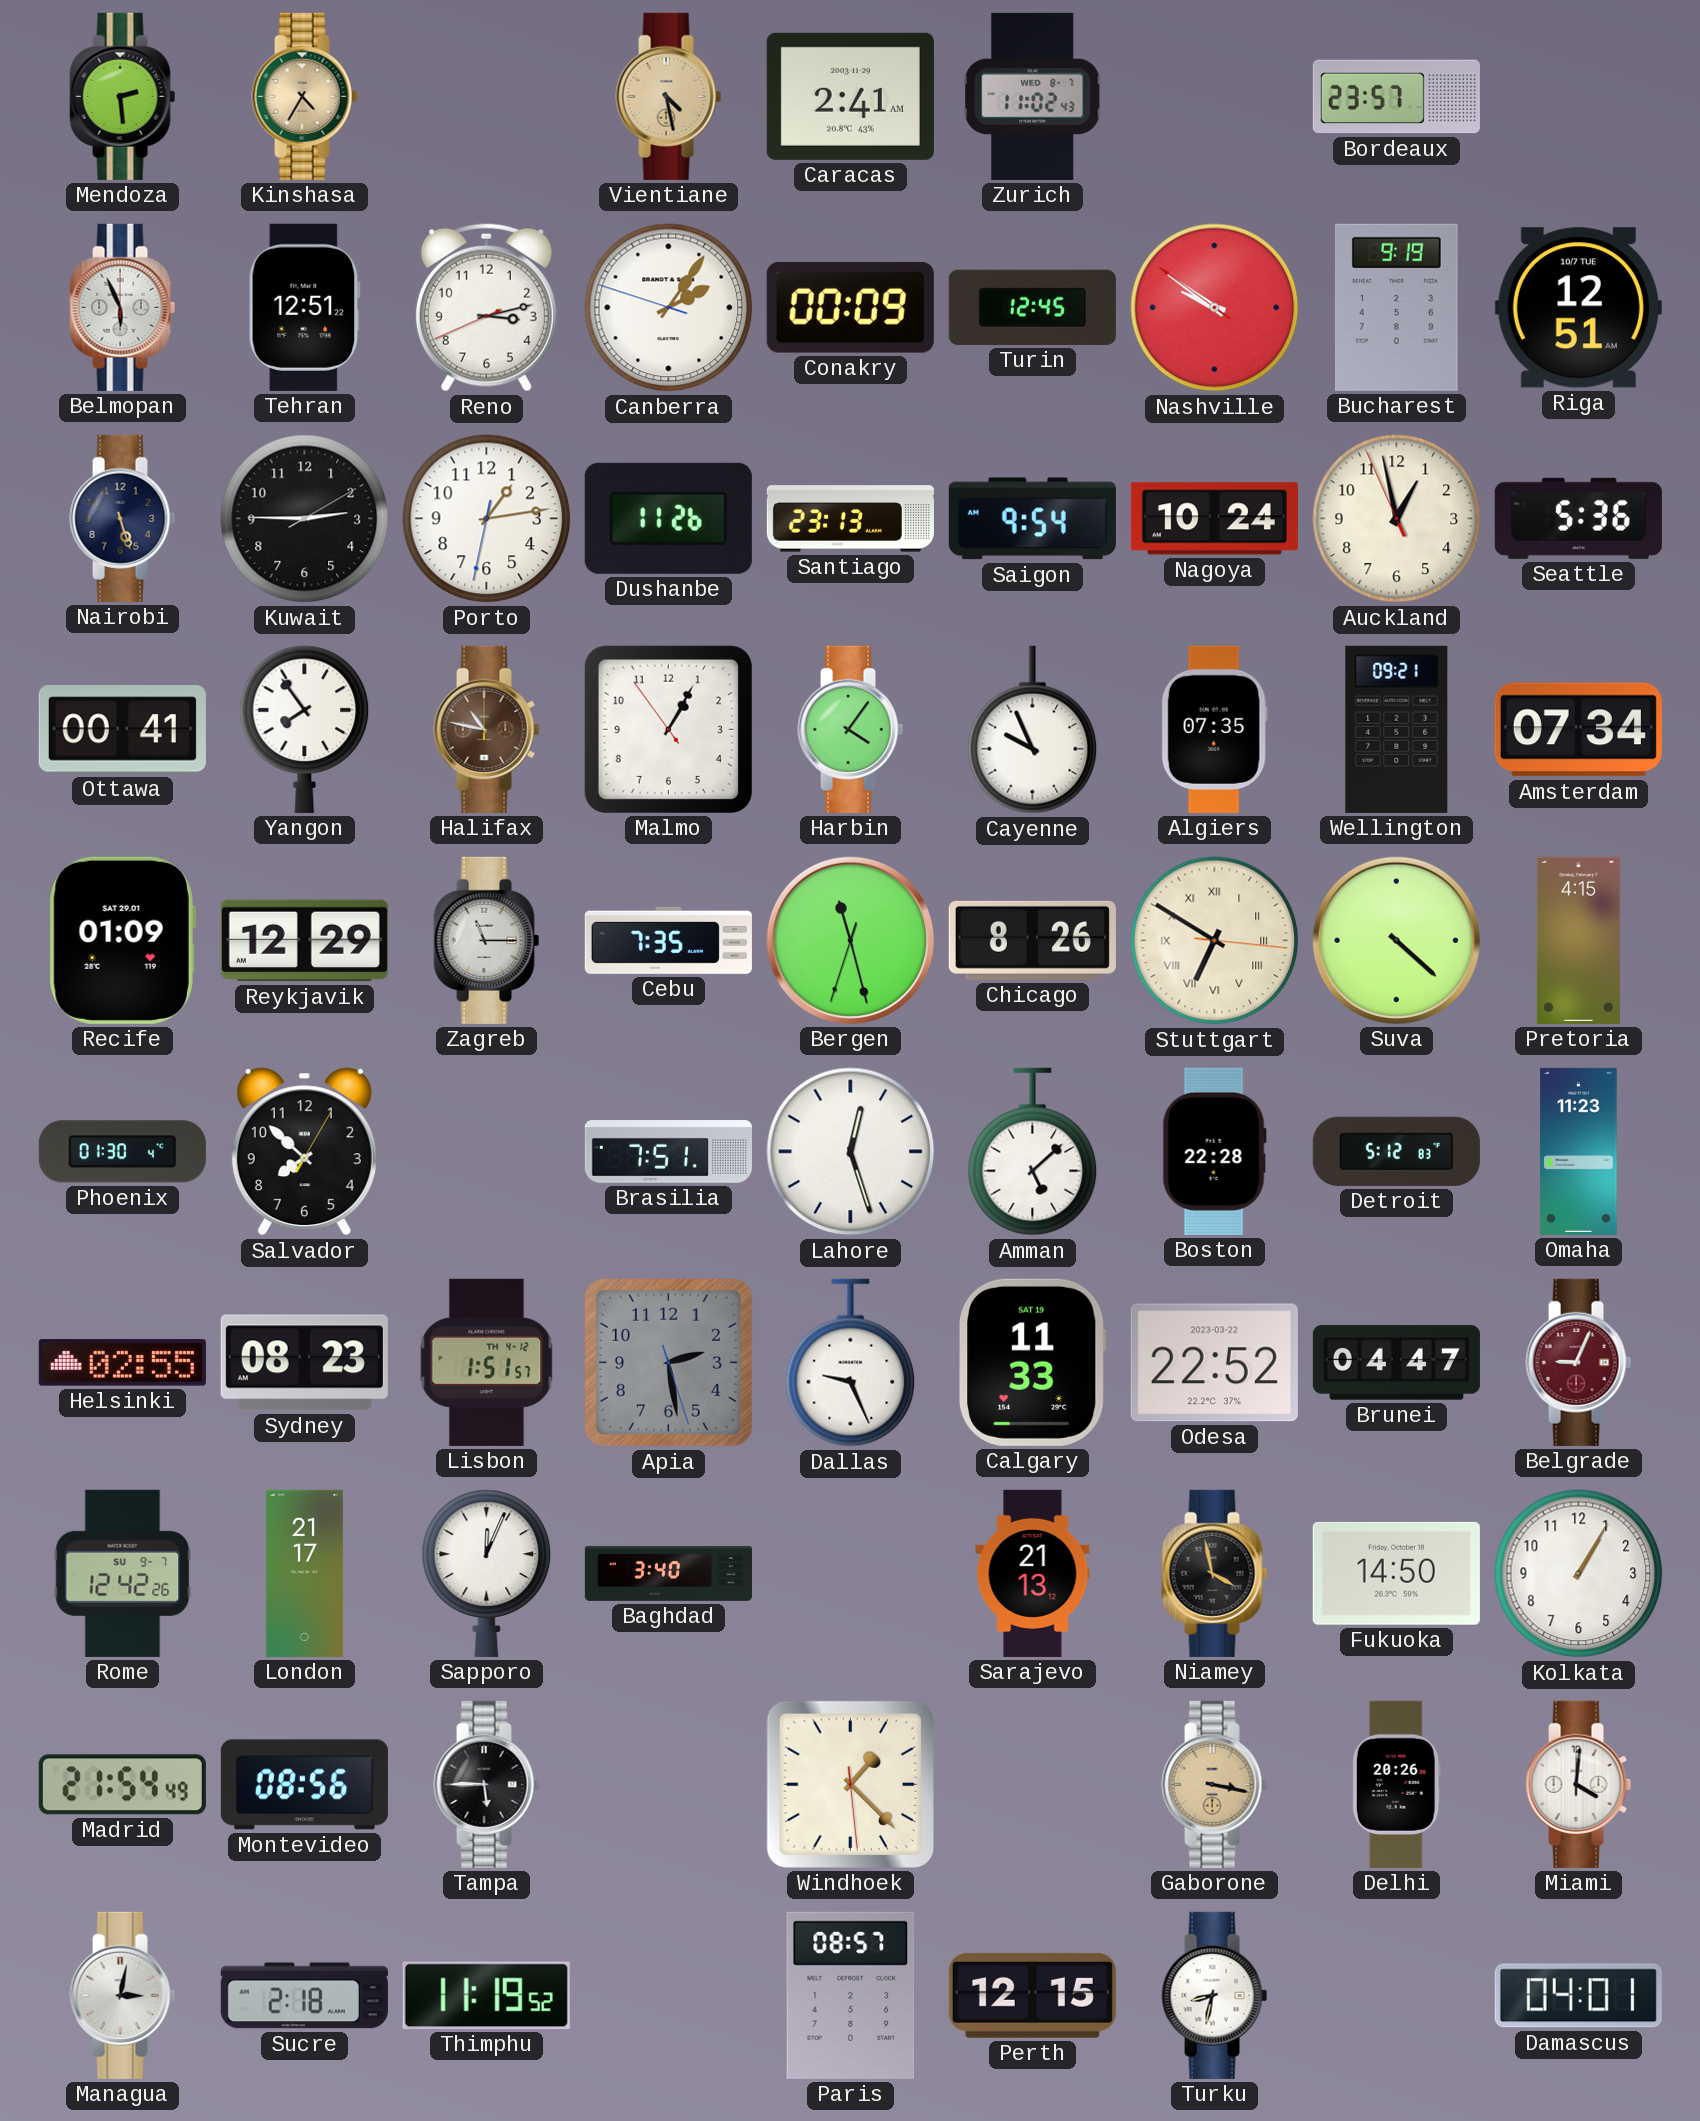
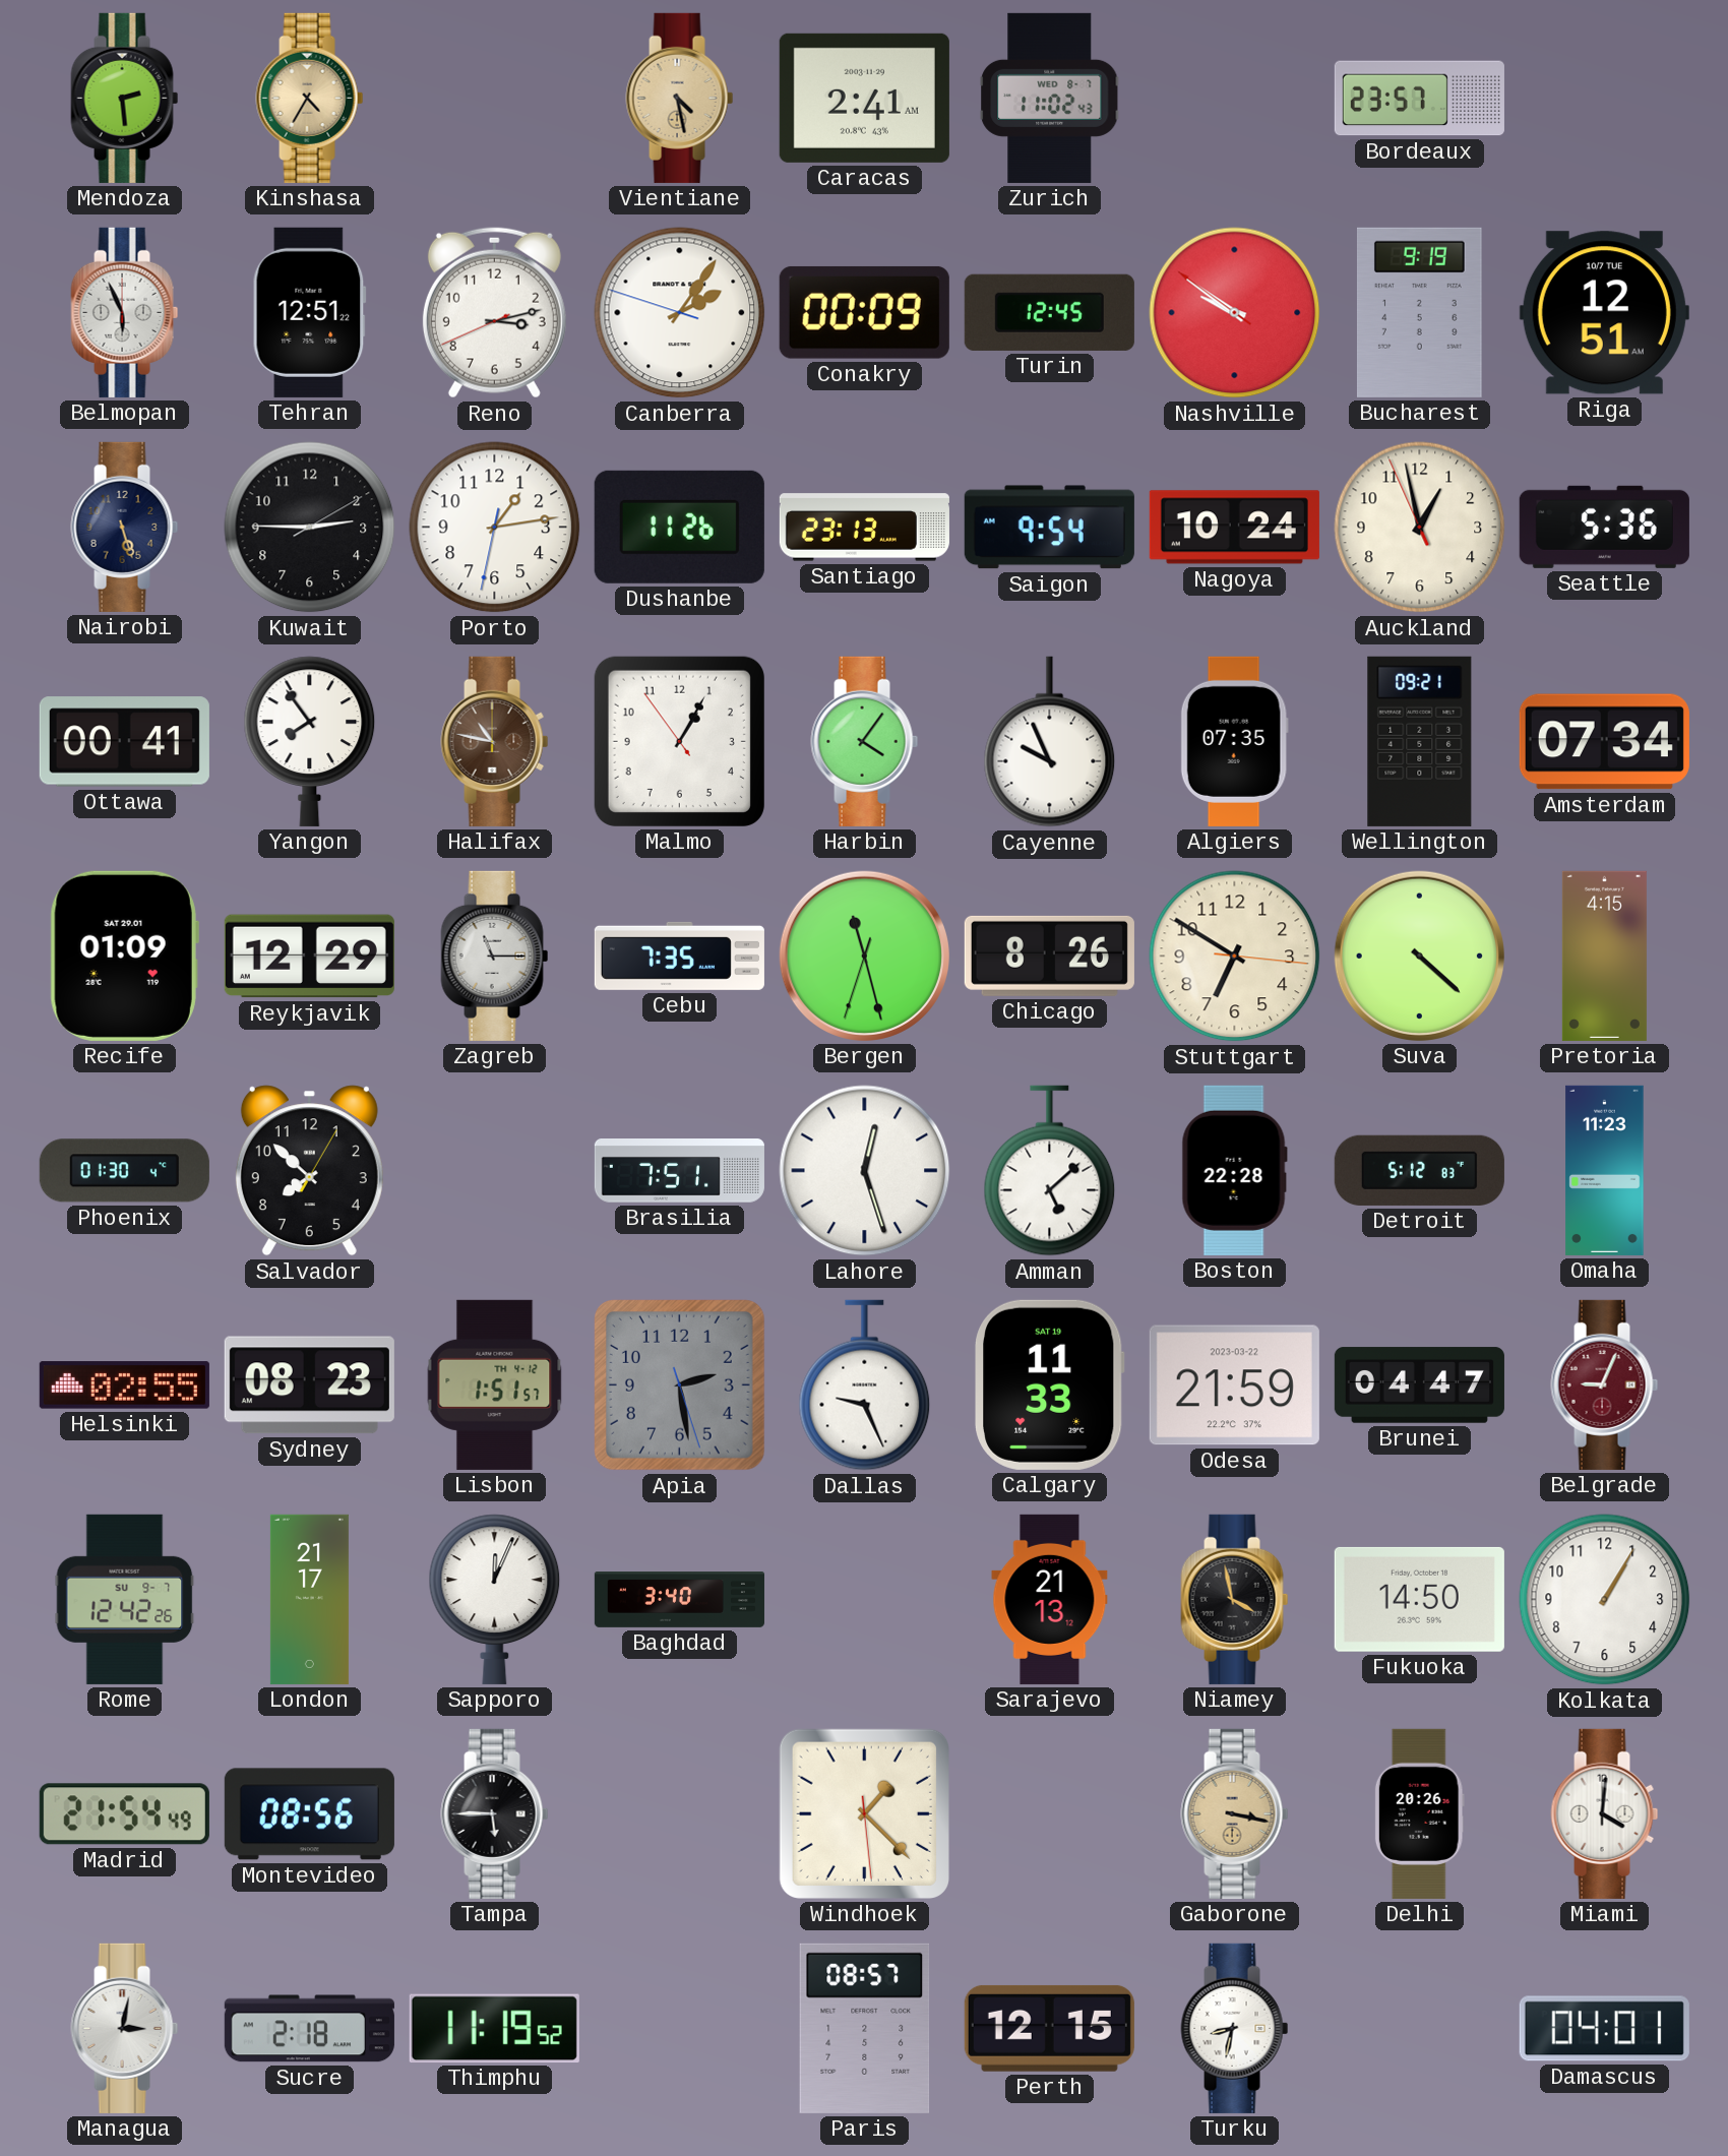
Stuttgart numerals: Roman -> Arabic (1235, 957)
Odesa: 22:52 -> 21:59 (1234, 1385)
